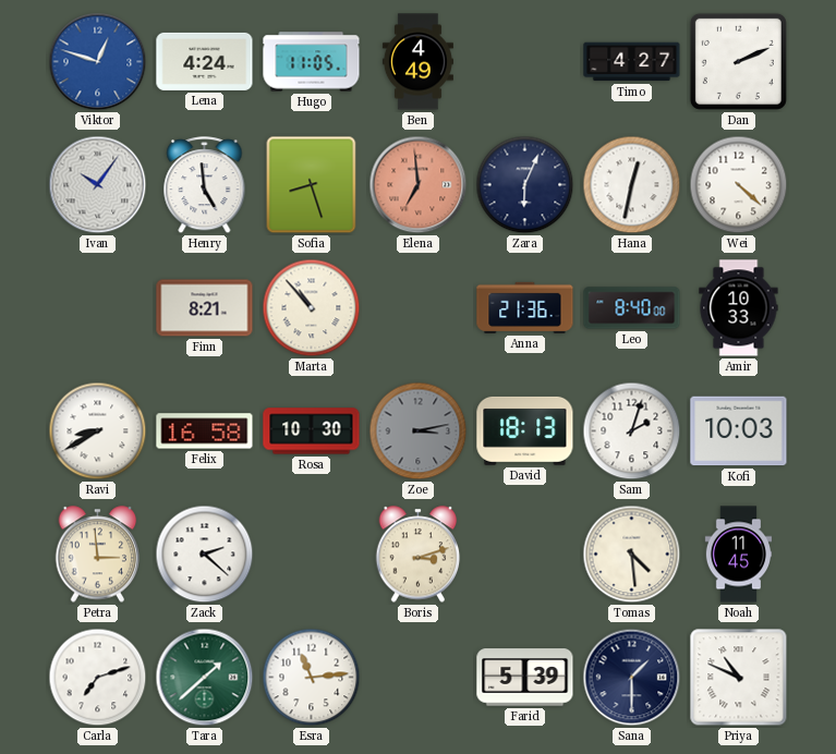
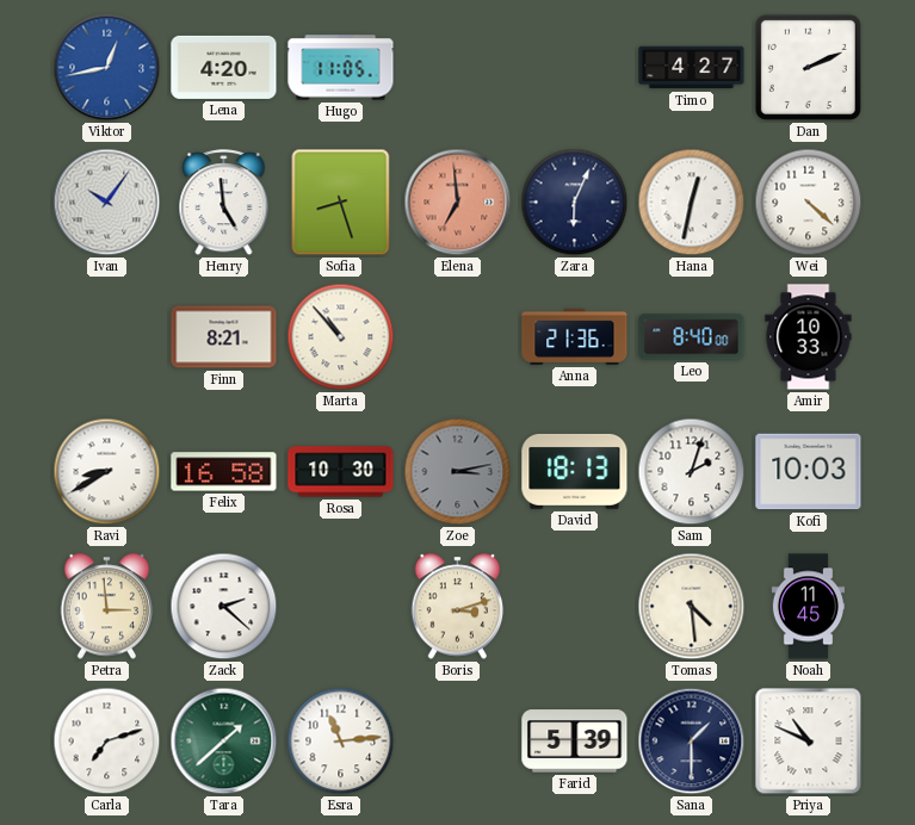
Viktor: 12:48 -> 12:43 (107, 68)
Lena: 4:24 -> 4:20 (224, 67)
Ben: 4:49 -> none (417, 62)
